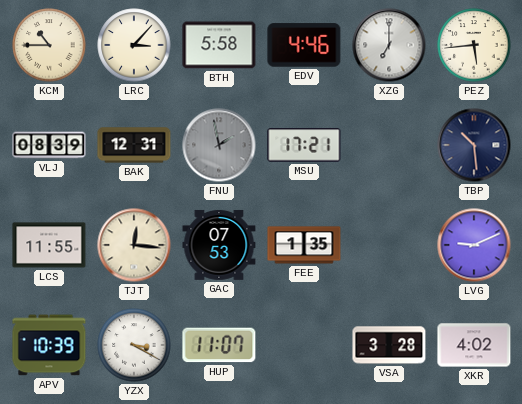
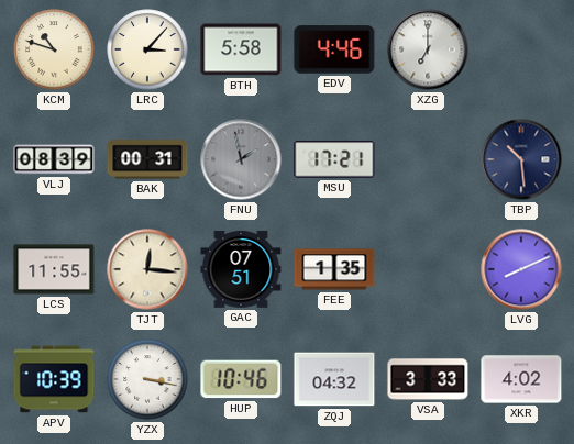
KCM: 10:45 -> 10:48 (54, 49)
PEZ: 5:44 -> none (474, 45)
BAK: 12:31 -> 00:31 (147, 159)
GAC: 07:53 -> 07:51 (241, 269)
LVG: 9:11 -> 8:11 (521, 269)
YZX: 3:20 -> 3:17 (147, 379)
HUP: 11:07 -> 10:46 (241, 379)
ZQJ: none -> 04:32 (334, 379)
VSA: 3:28 -> 3:33 (428, 379)
